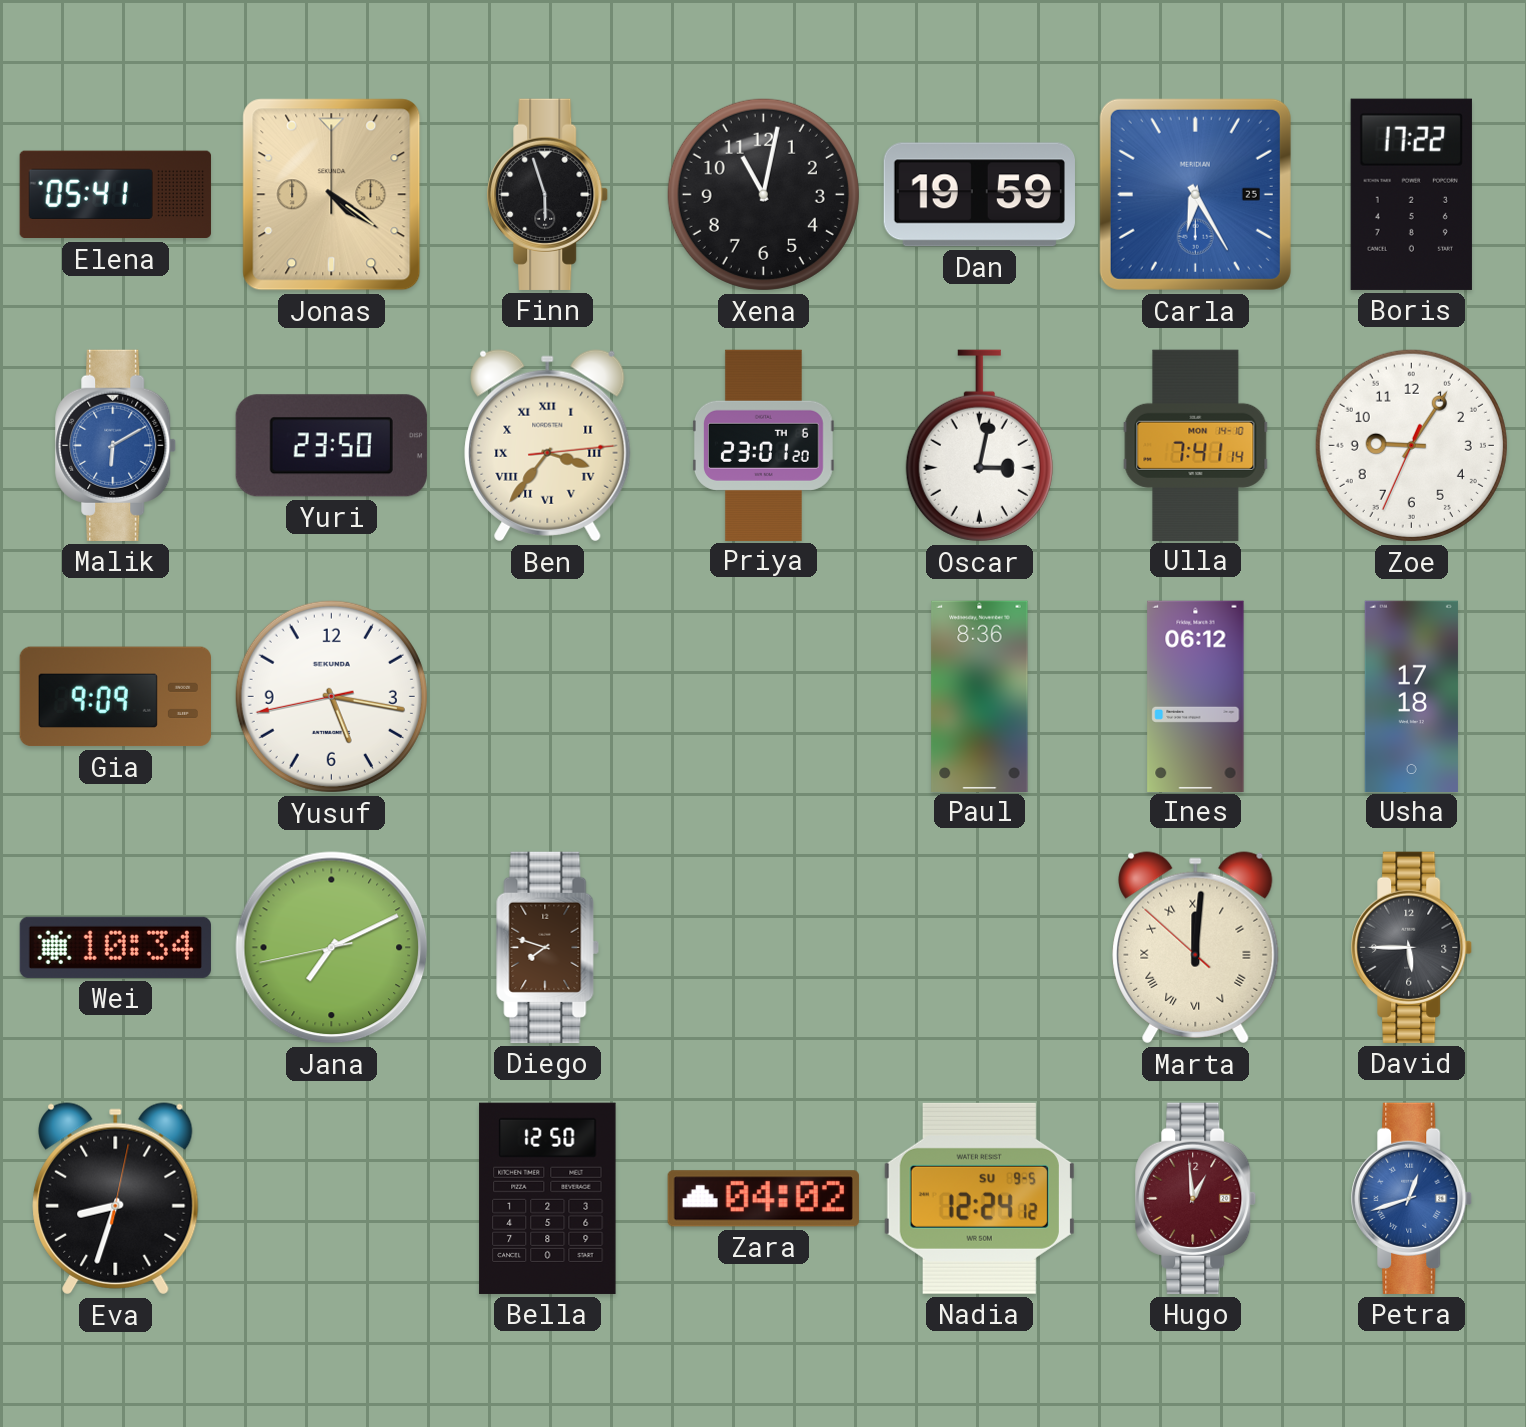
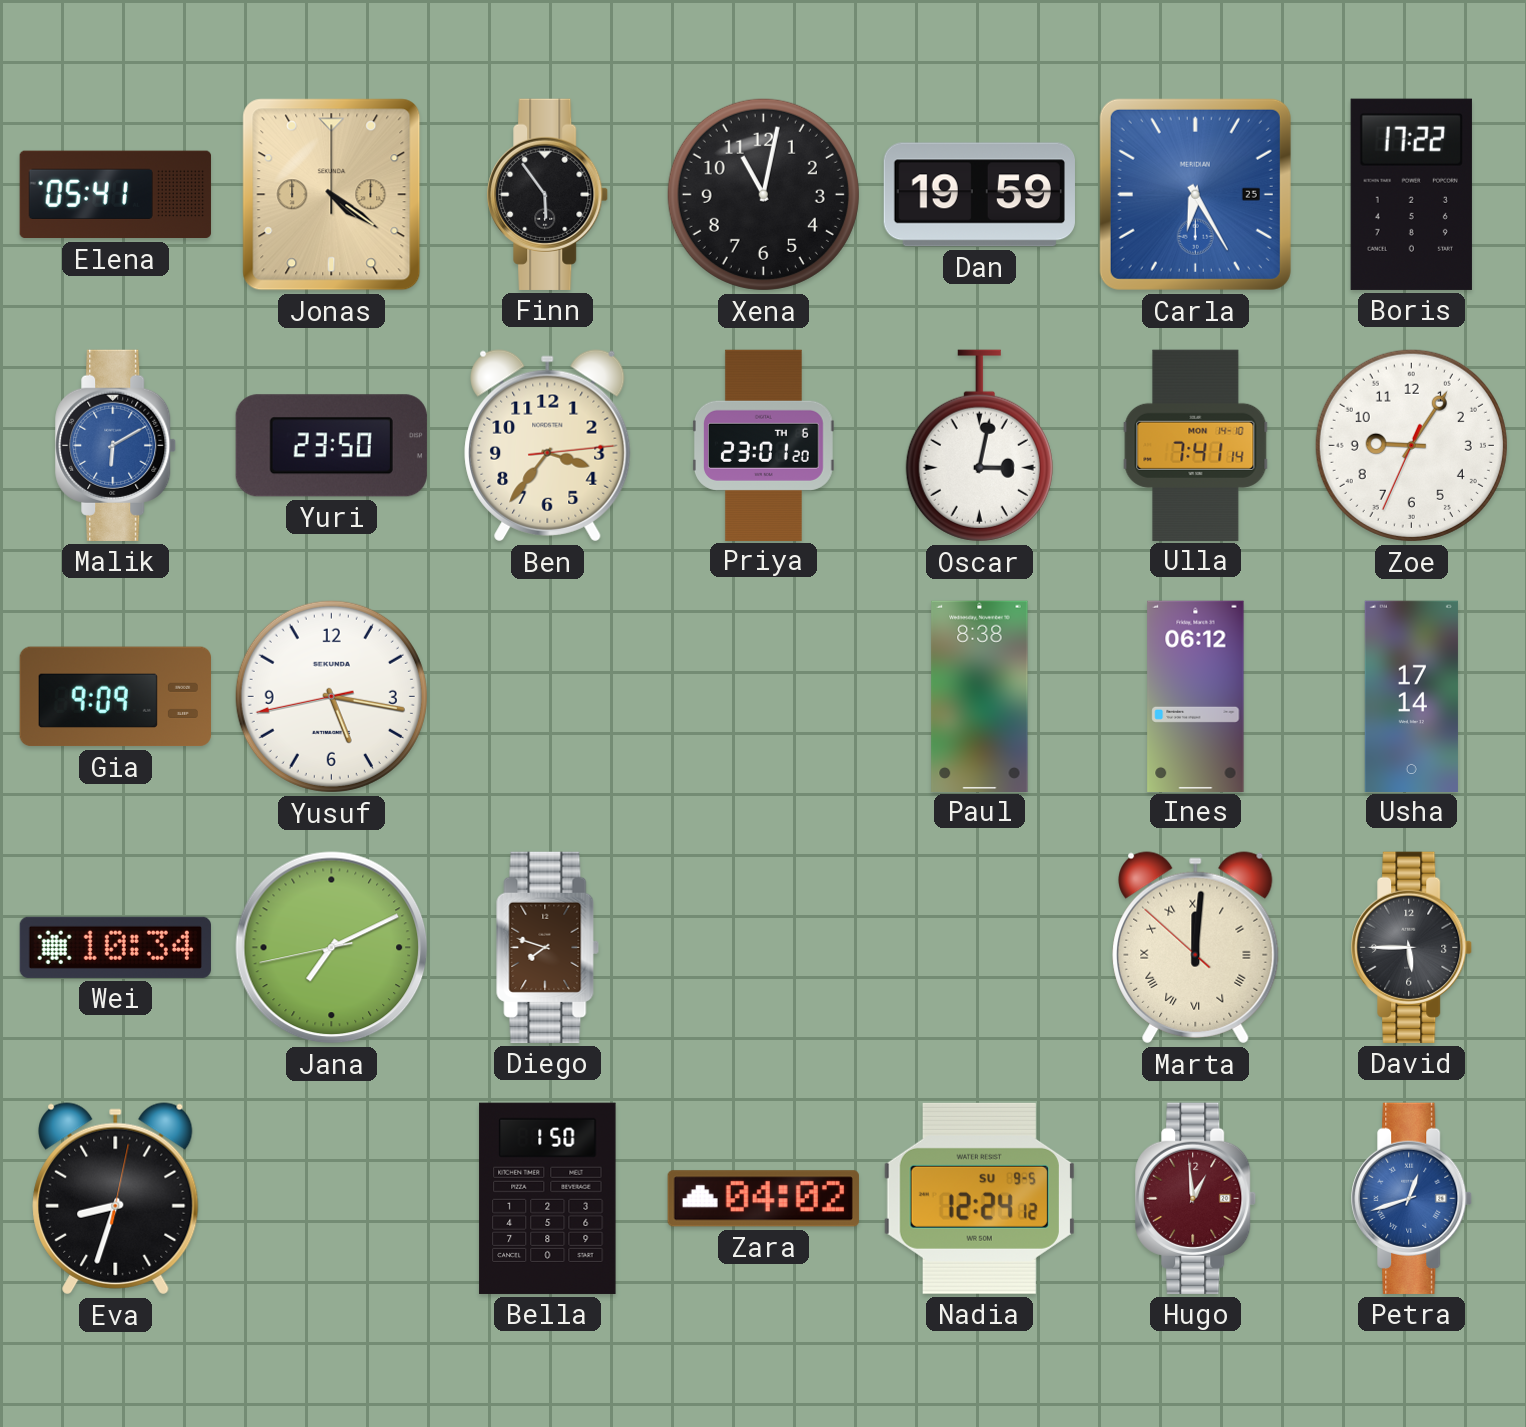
Finn: 5:57 -> 5:54 (548, 194)
Ben numerals: Roman -> Arabic (548, 446)
Paul: 8:36 -> 8:38 (980, 696)
Usha: 17:18 -> 17:14 (1411, 696)
Bella: 12:50 -> 1:50 (548, 1198)
